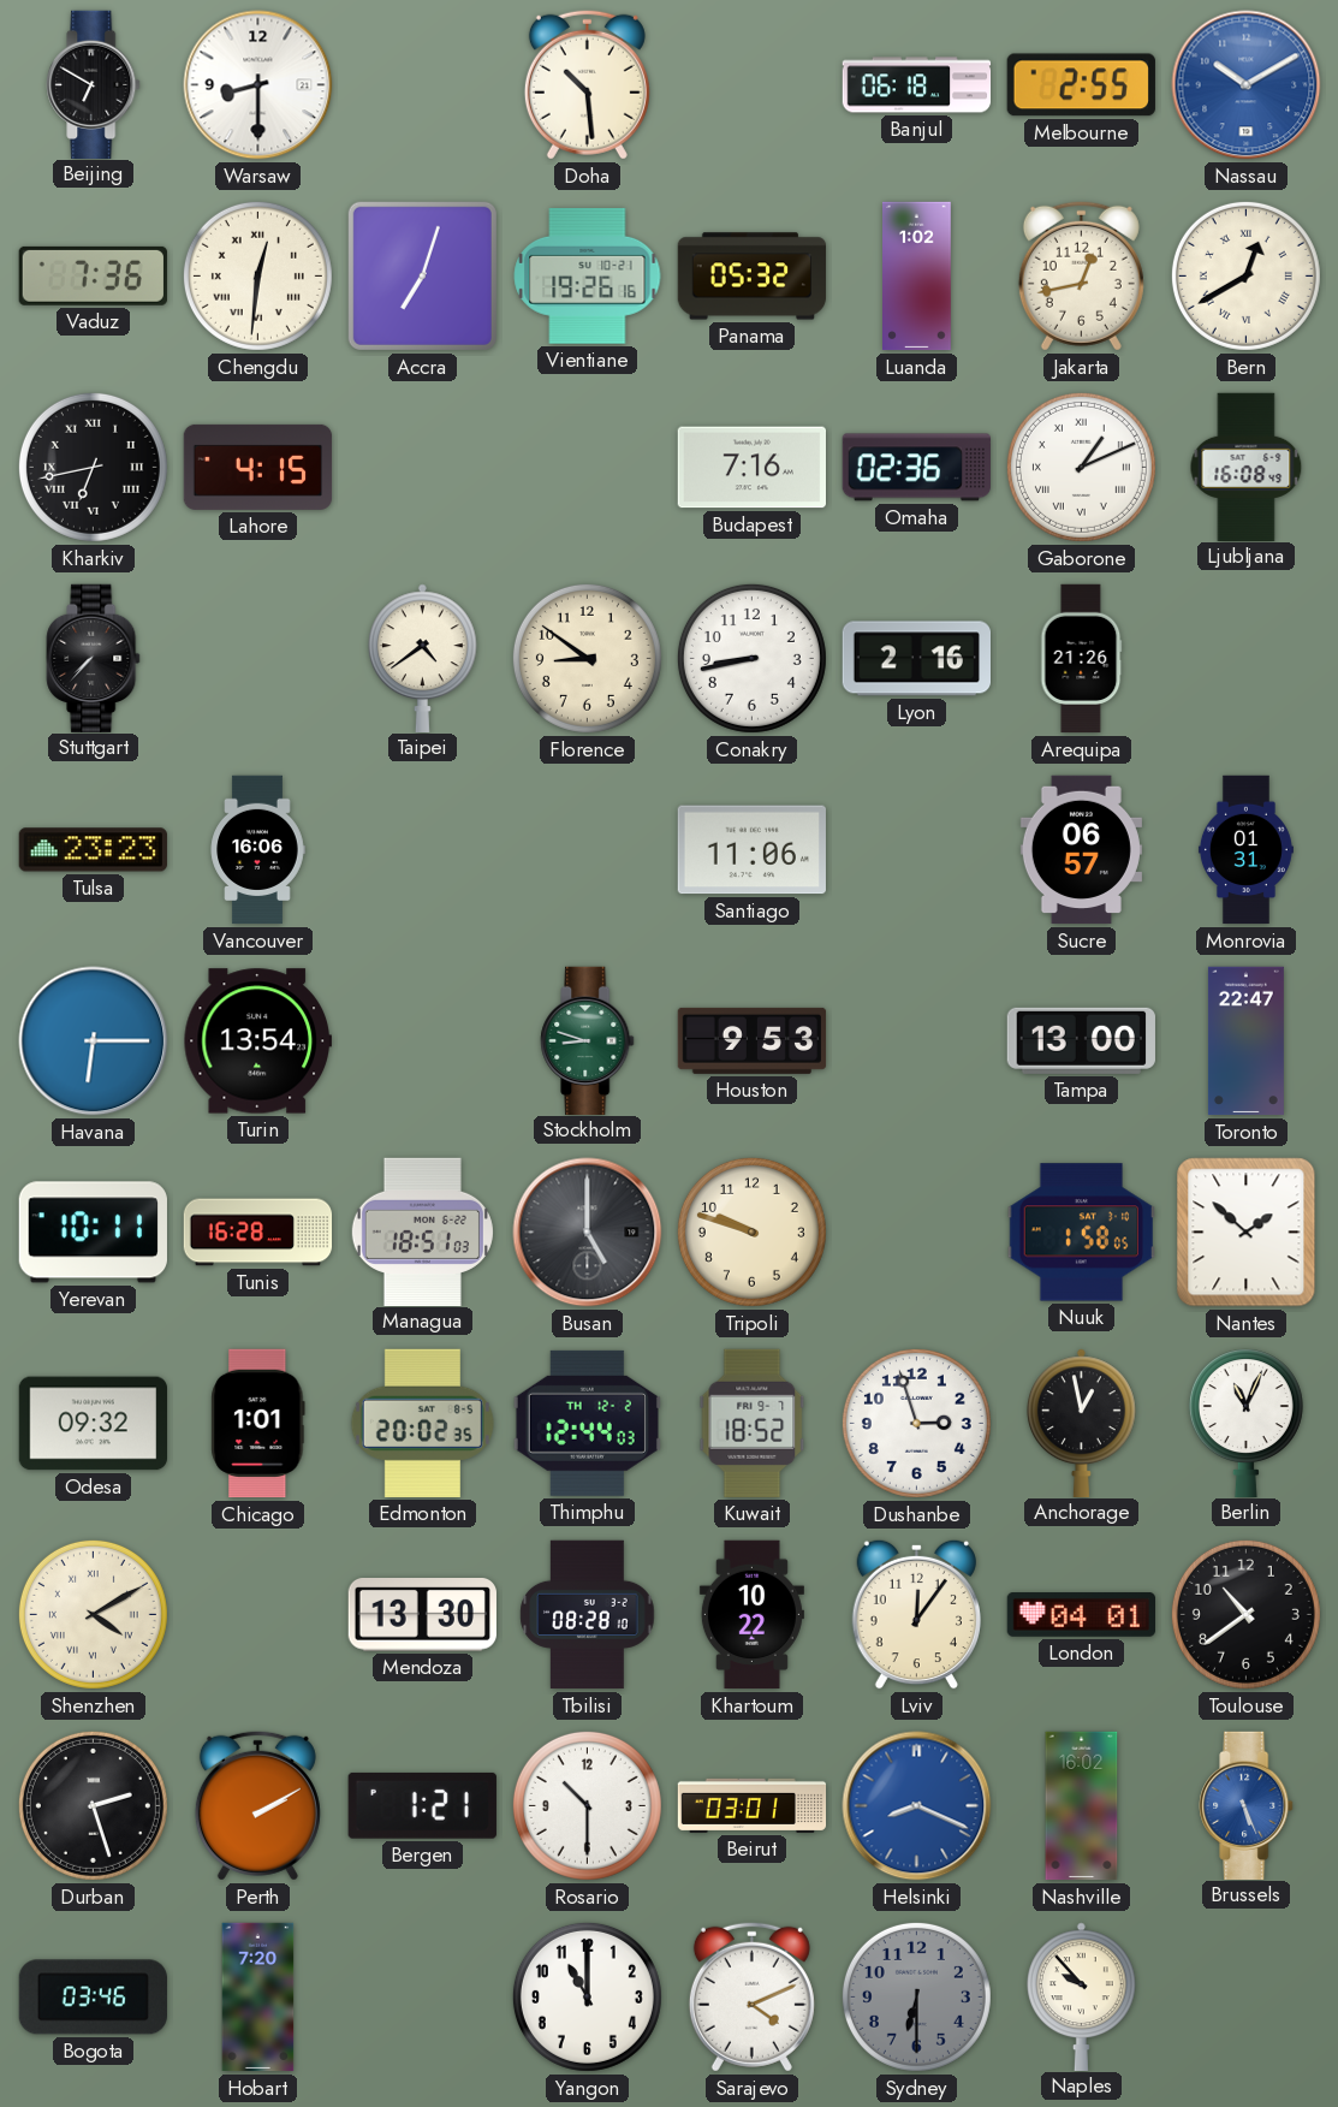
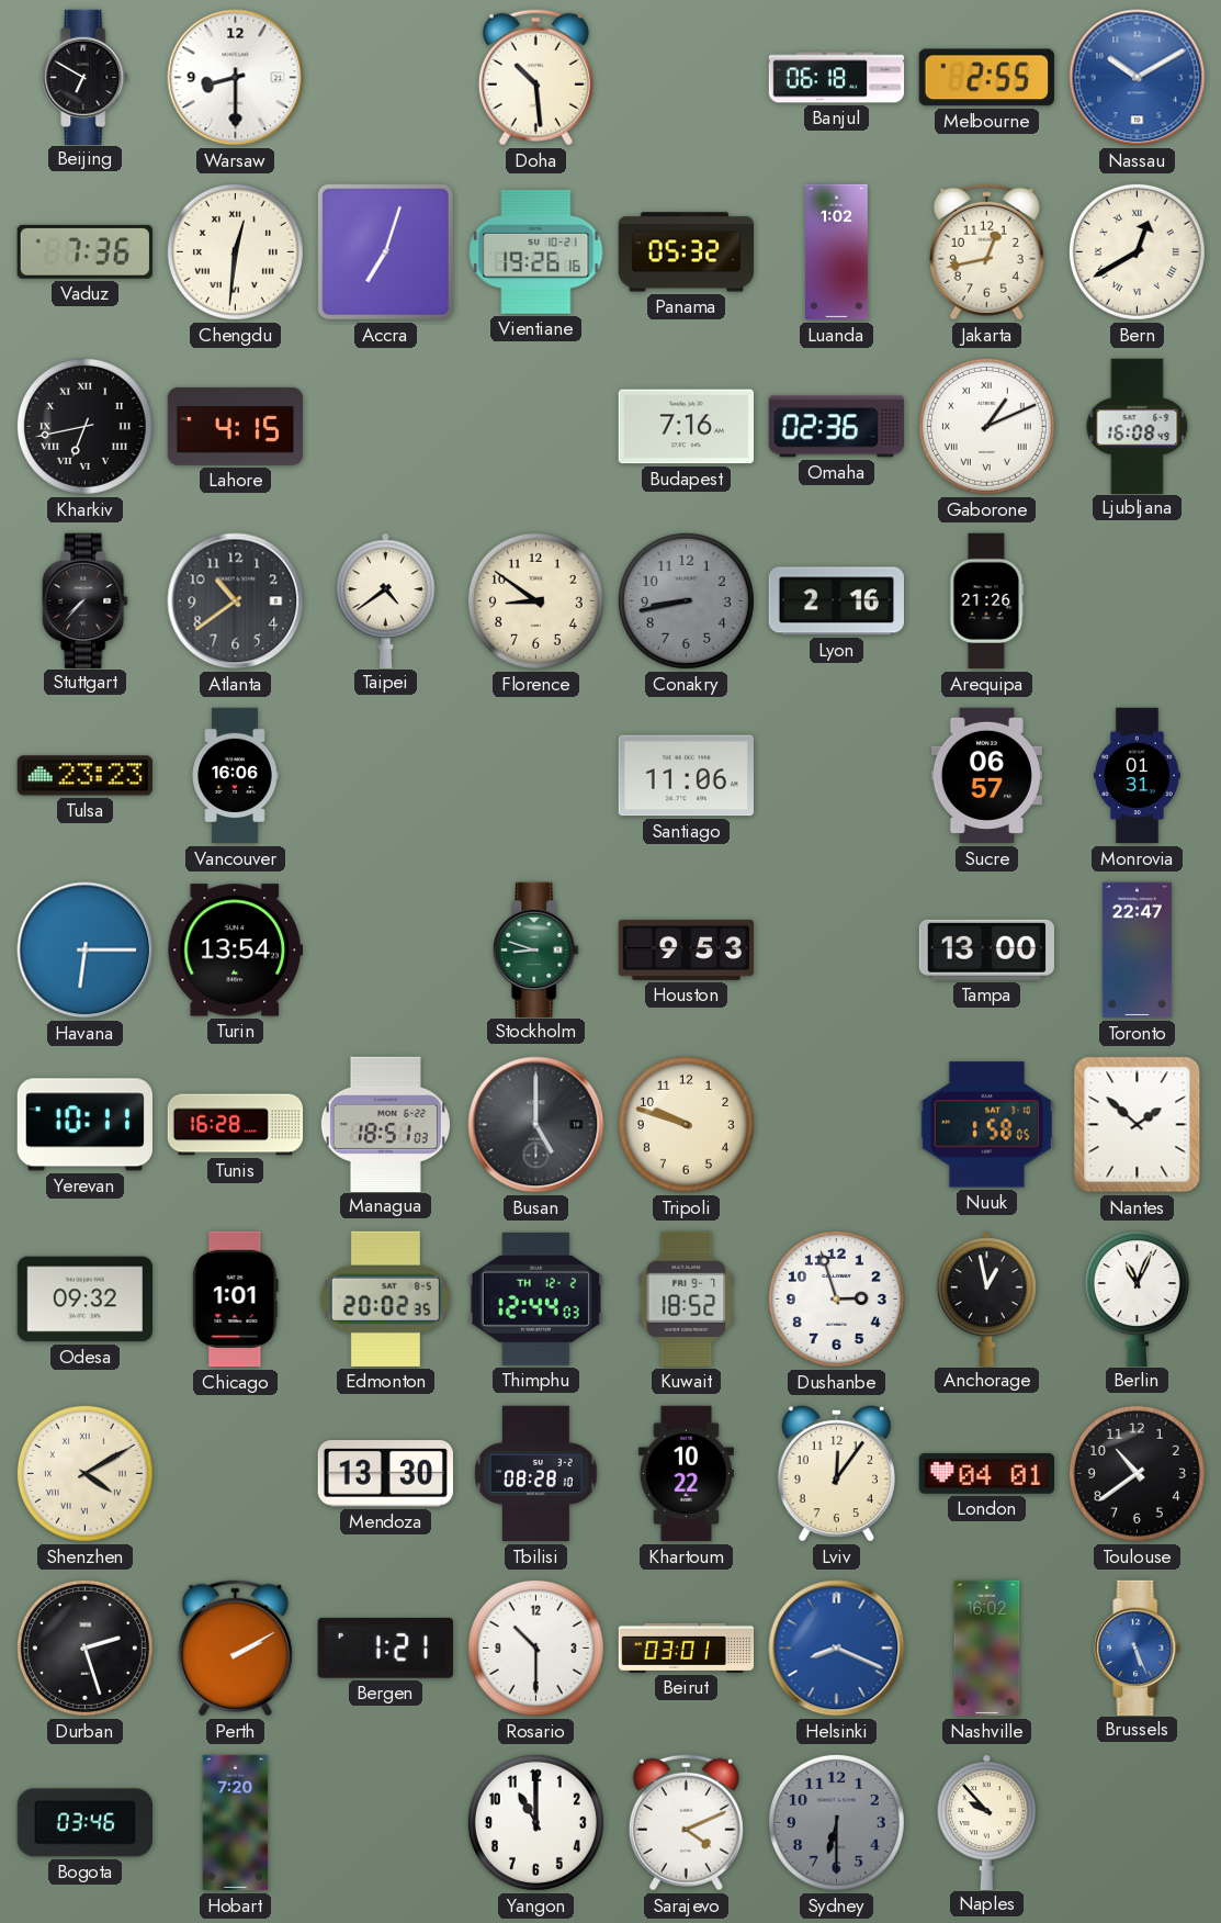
Atlanta: none -> 10:39 (236, 601)
Conakry dial: white -> grey (686, 600)
